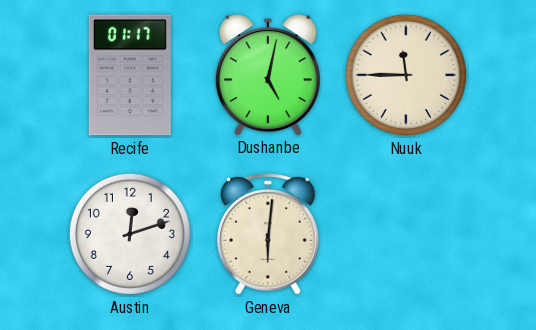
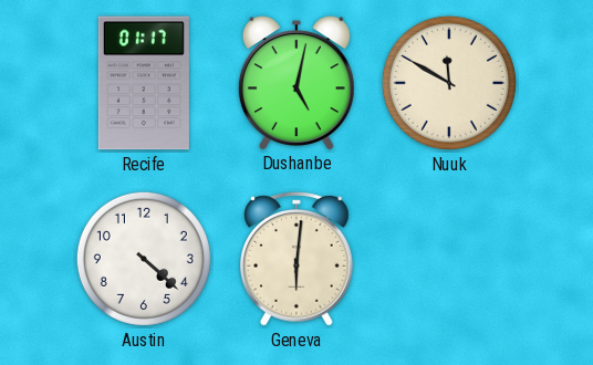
Nuuk: 11:45 -> 11:50 (449, 83)
Austin: 12:12 -> 4:22 (144, 259)
